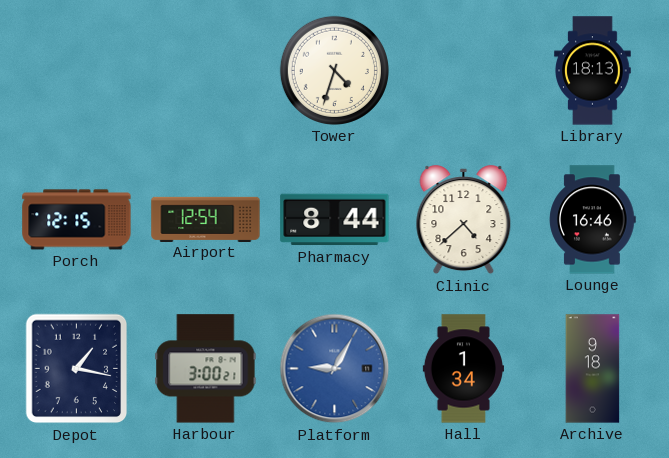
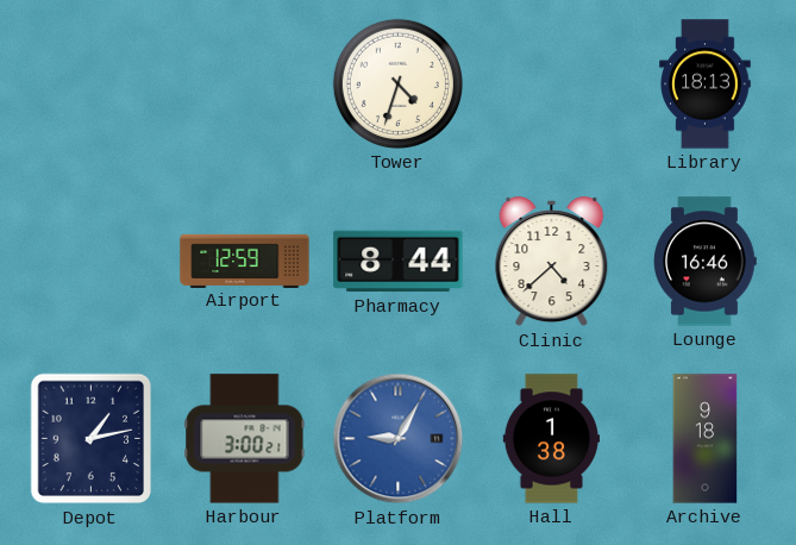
Porch: 12:15 -> none (77, 220)
Airport: 12:54 -> 12:59 (245, 261)
Depot: 1:17 -> 1:13 (92, 439)
Hall: 1:34 -> 1:38 (551, 439)
